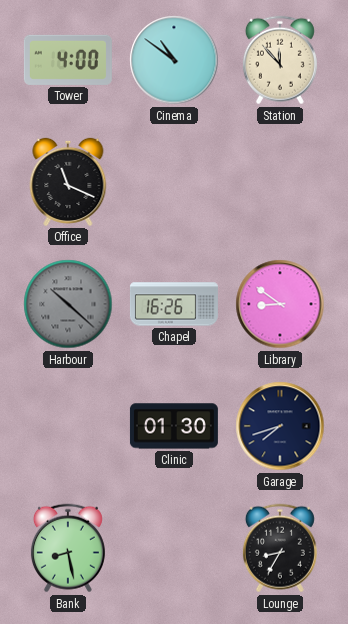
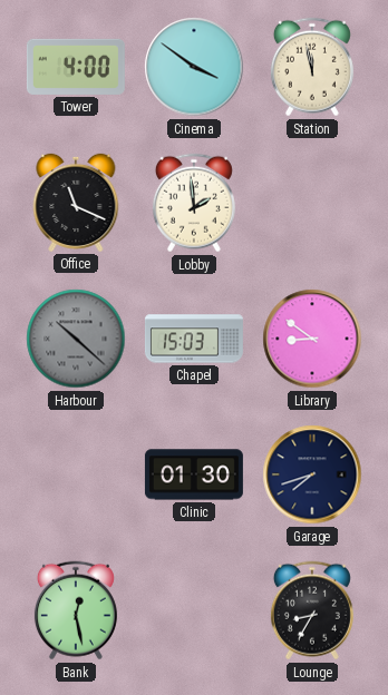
Cinema: 10:51 -> 3:51 (194, 67)
Station: 11:53 -> 11:58 (312, 67)
Lobby: none -> 1:59 (194, 203)
Chapel: 16:26 -> 15:03 (194, 339)
Bank: 8:28 -> 12:28 (76, 610)
